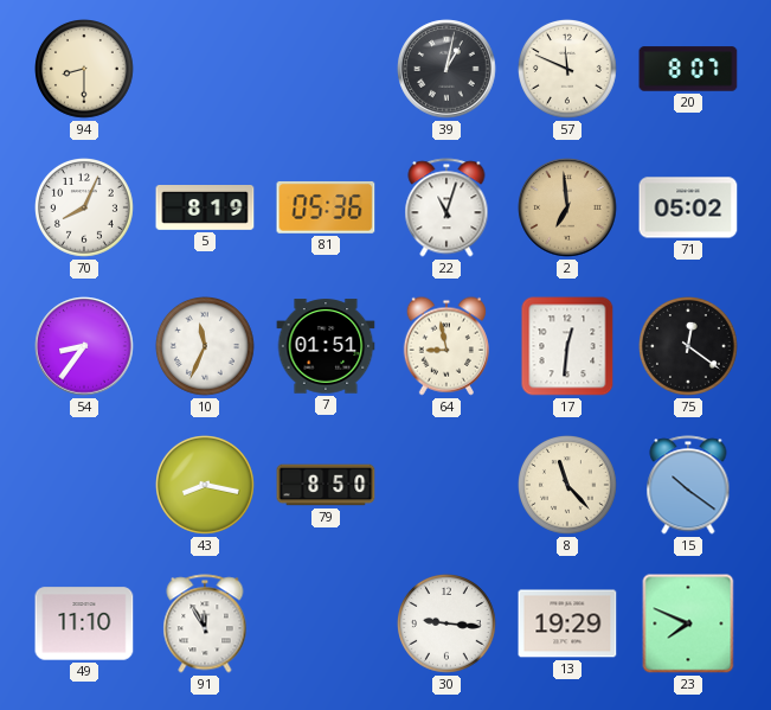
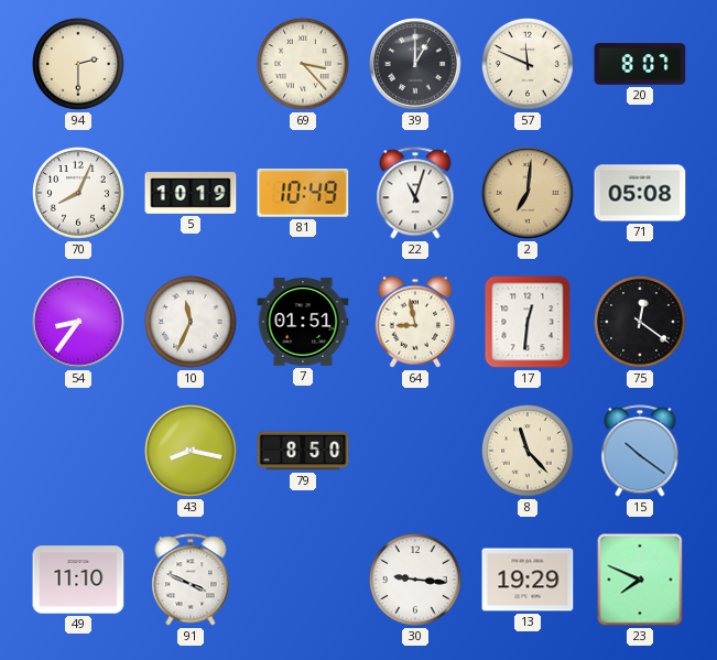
94: 8:30 -> 2:30 (79, 65)
69: none -> 3:23 (304, 65)
39: 1:02 -> 1:00 (415, 64)
5: 8:19 -> 10:19 (191, 194)
81: 05:36 -> 10:49 (303, 193)
2: 6:59 -> 7:01 (528, 193)
71: 05:02 -> 05:08 (640, 193)
91: 11:55 -> 3:49 (191, 580)
